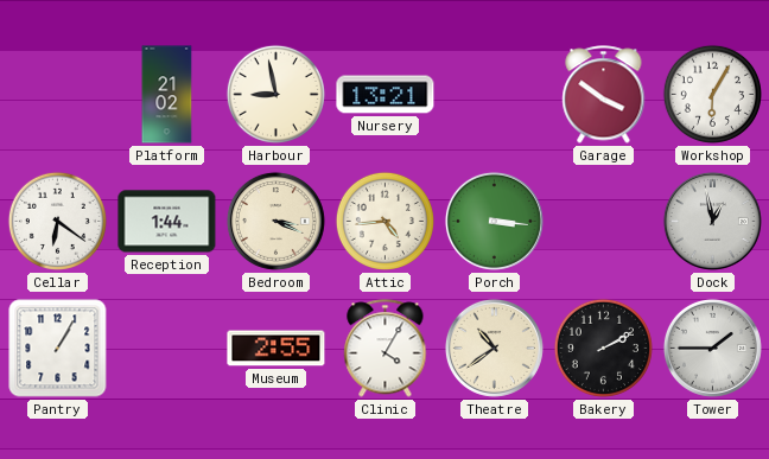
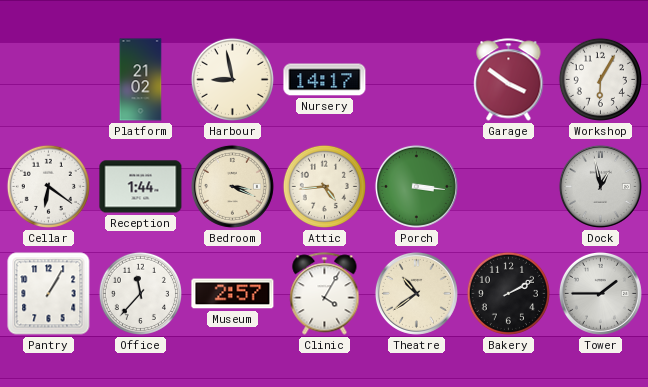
Nursery: 13:21 -> 14:17 (325, 80)
Office: none -> 11:37 (140, 293)
Museum: 2:55 -> 2:57 (233, 294)
